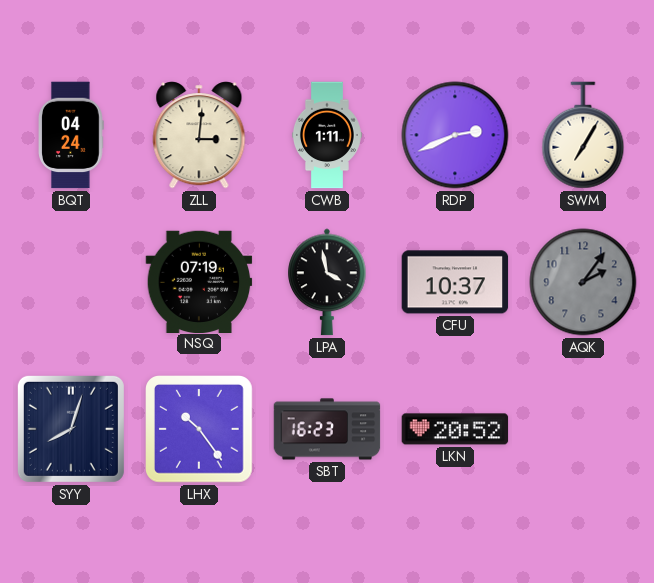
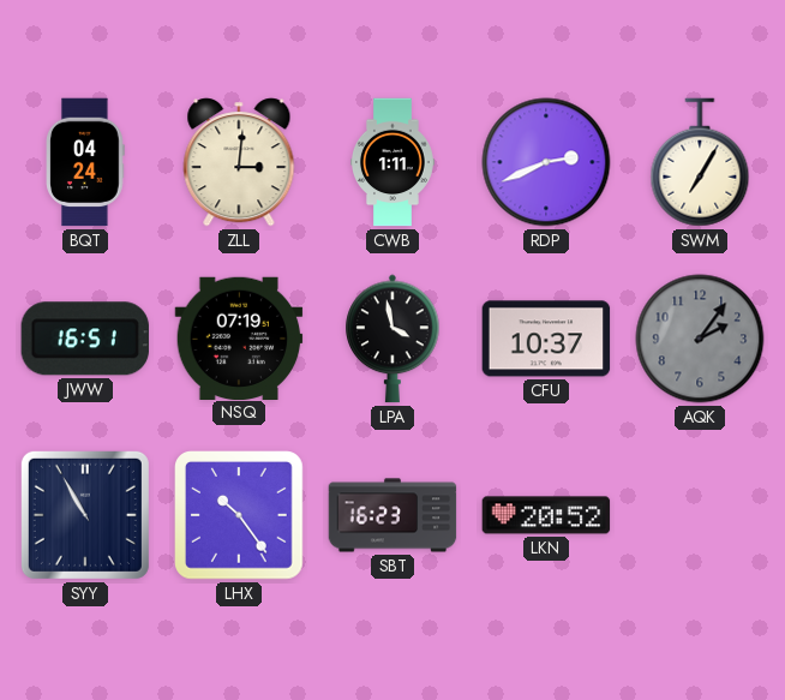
JWW: none -> 16:51 (85, 339)
SYY: 8:03 -> 10:55 (85, 515)
